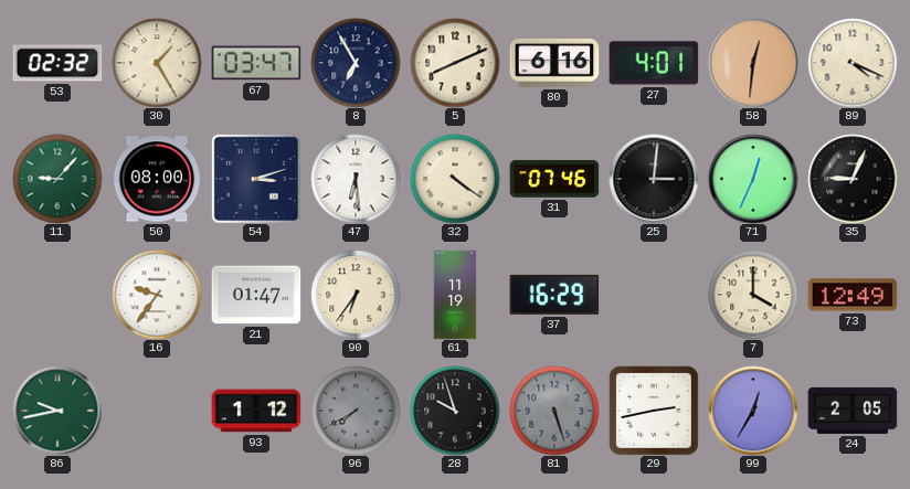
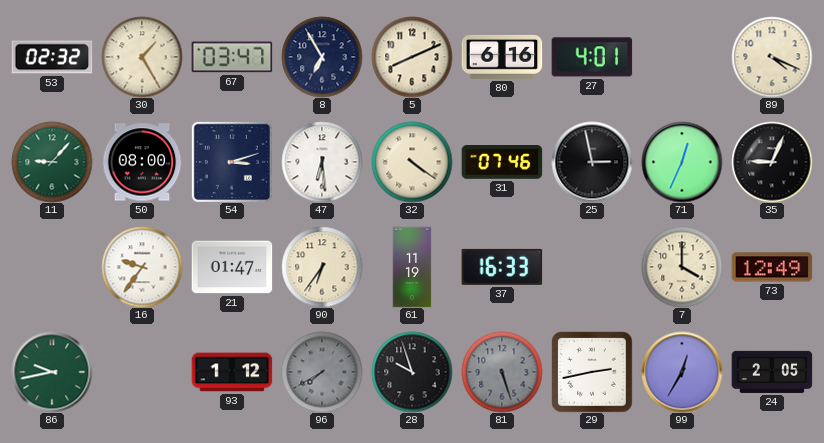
58: 12:31 -> none (753, 63)
25: 3:01 -> 2:58 (592, 162)
37: 16:29 -> 16:33 (502, 267)
